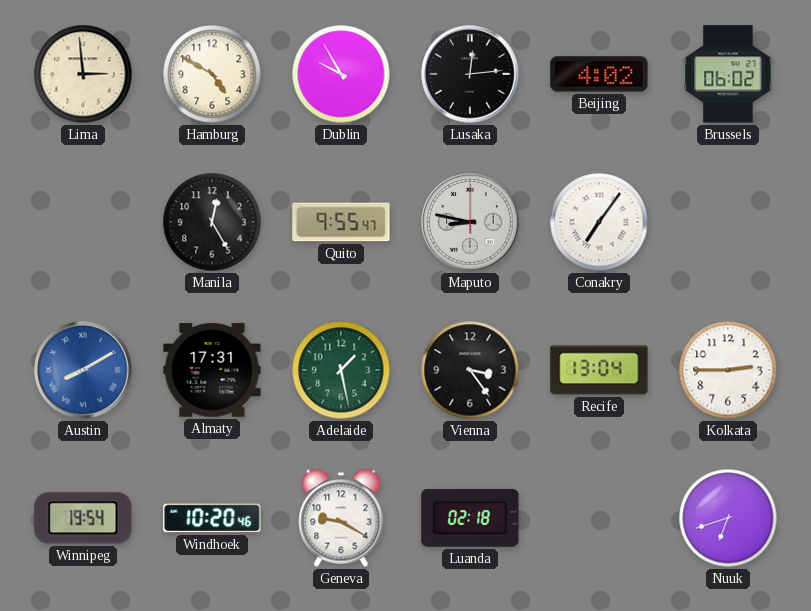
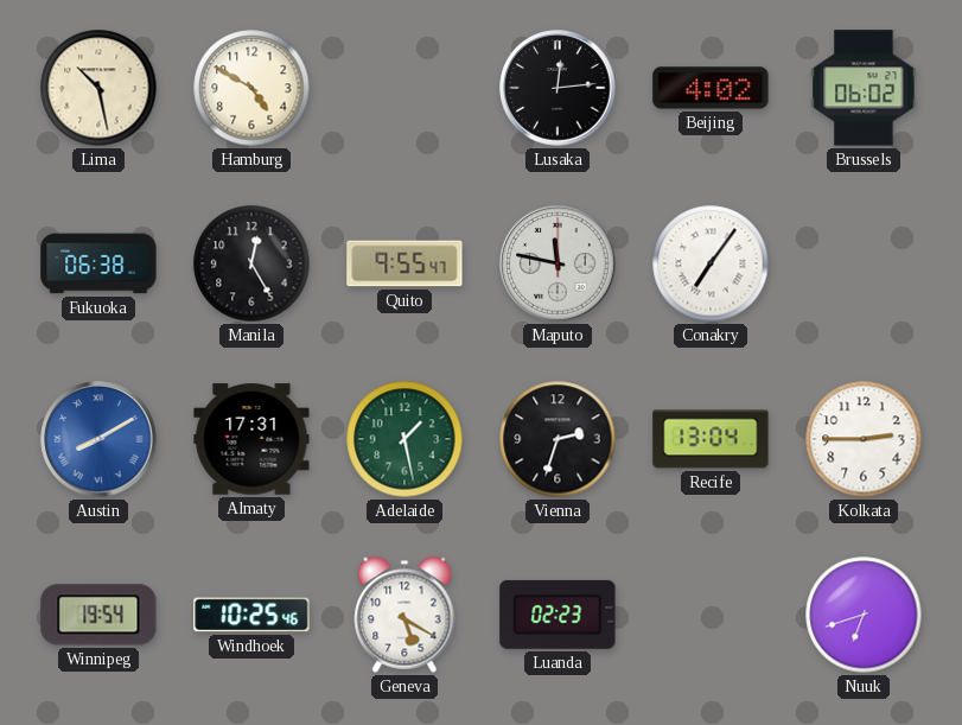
Lima: 2:59 -> 10:28 (98, 88)
Dublin: 9:55 -> none (341, 74)
Fukuoka: none -> 06:38 (98, 263)
Maputo: 8:47 -> 11:47 (558, 263)
Vienna: 3:24 -> 2:33 (558, 439)
Windhoek: 10:20 -> 10:25 (251, 615)
Geneva: 9:20 -> 5:20 (404, 615)
Luanda: 02:18 -> 02:23 (558, 615)
